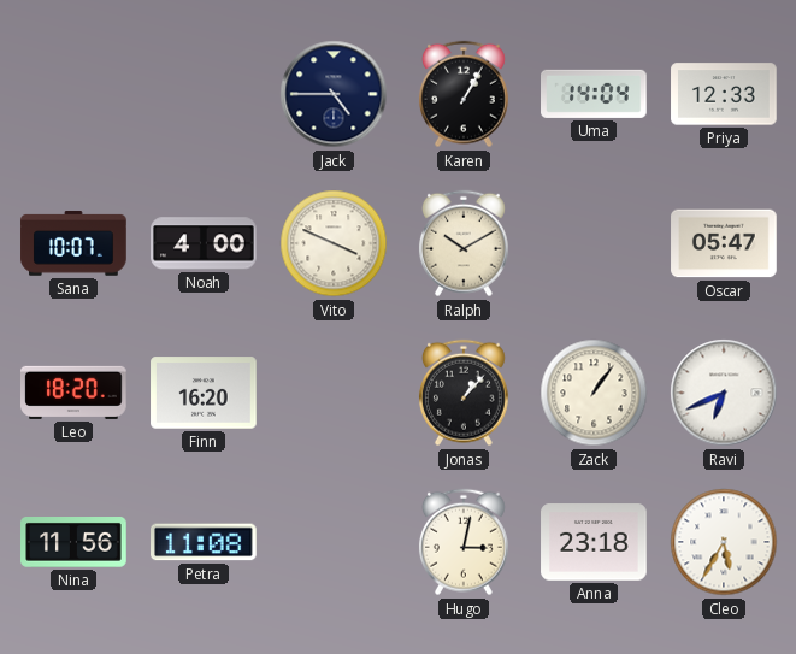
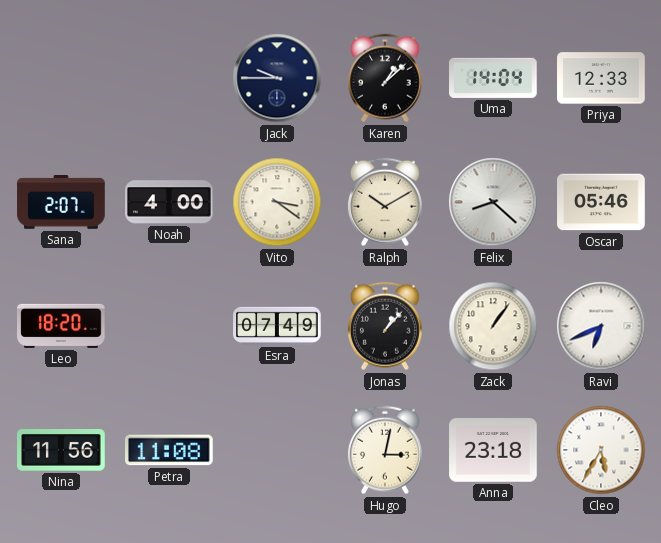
Jack: 4:45 -> 9:45 (277, 78)
Karen: 1:05 -> 1:08 (385, 78)
Sana: 10:07 -> 2:07 (61, 202)
Vito: 3:49 -> 3:21 (277, 202)
Felix: none -> 8:22 (493, 202)
Oscar: 05:47 -> 05:46 (601, 202)
Finn: 16:20 -> none (204, 393)
Esra: none -> 07:49 (277, 326)
